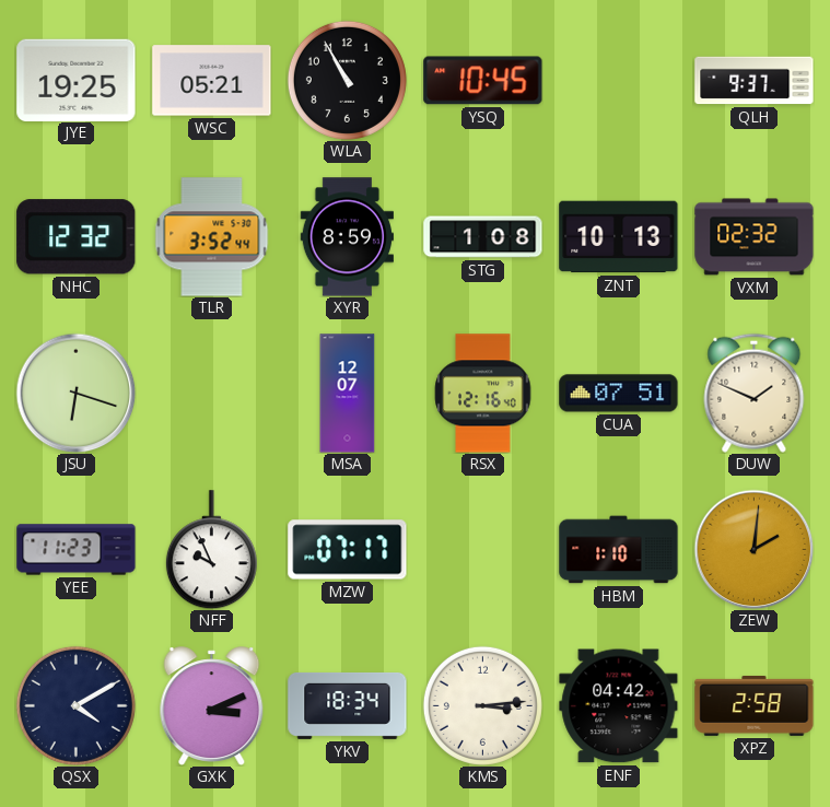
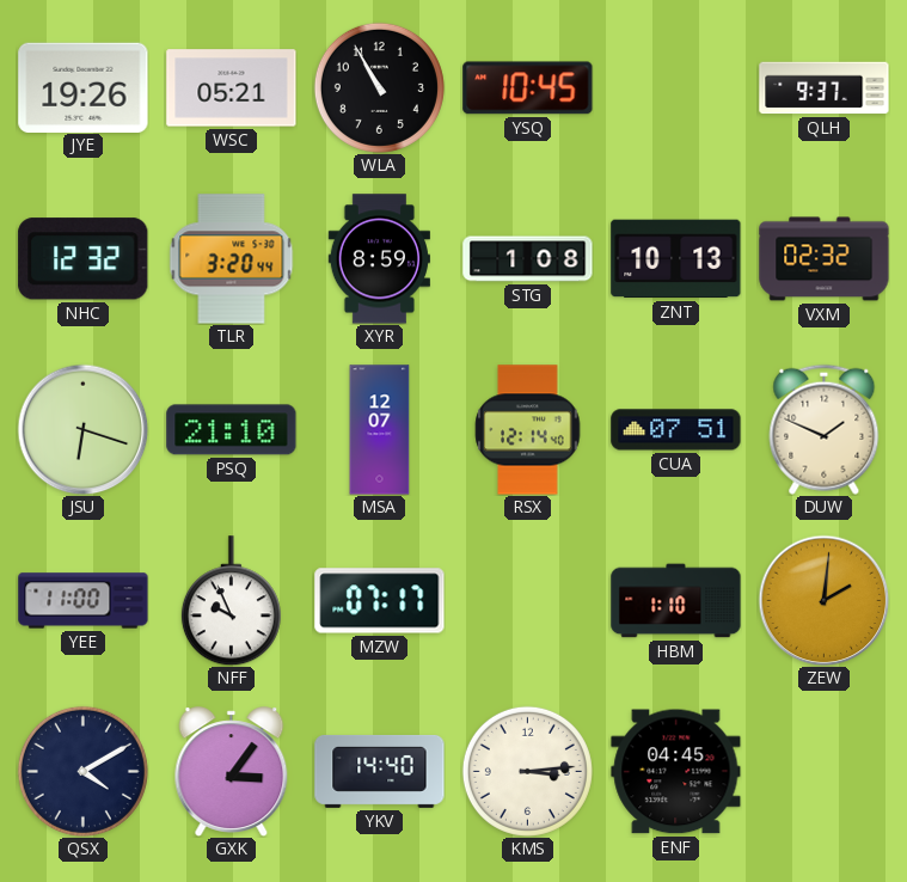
JYE: 19:25 -> 19:26 (84, 87)
TLR: 3:52 -> 3:20 (232, 259)
PSQ: none -> 21:10 (232, 430)
RSX: 12:16 -> 12:14 (528, 430)
YEE: 11:23 -> 11:00 (84, 601)
GXK: 3:11 -> 3:06 (232, 771)
YKV: 18:34 -> 14:40 (380, 771)
ENF: 04:42 -> 04:45 (676, 772)
XPZ: 2:58 -> none (755, 705)
